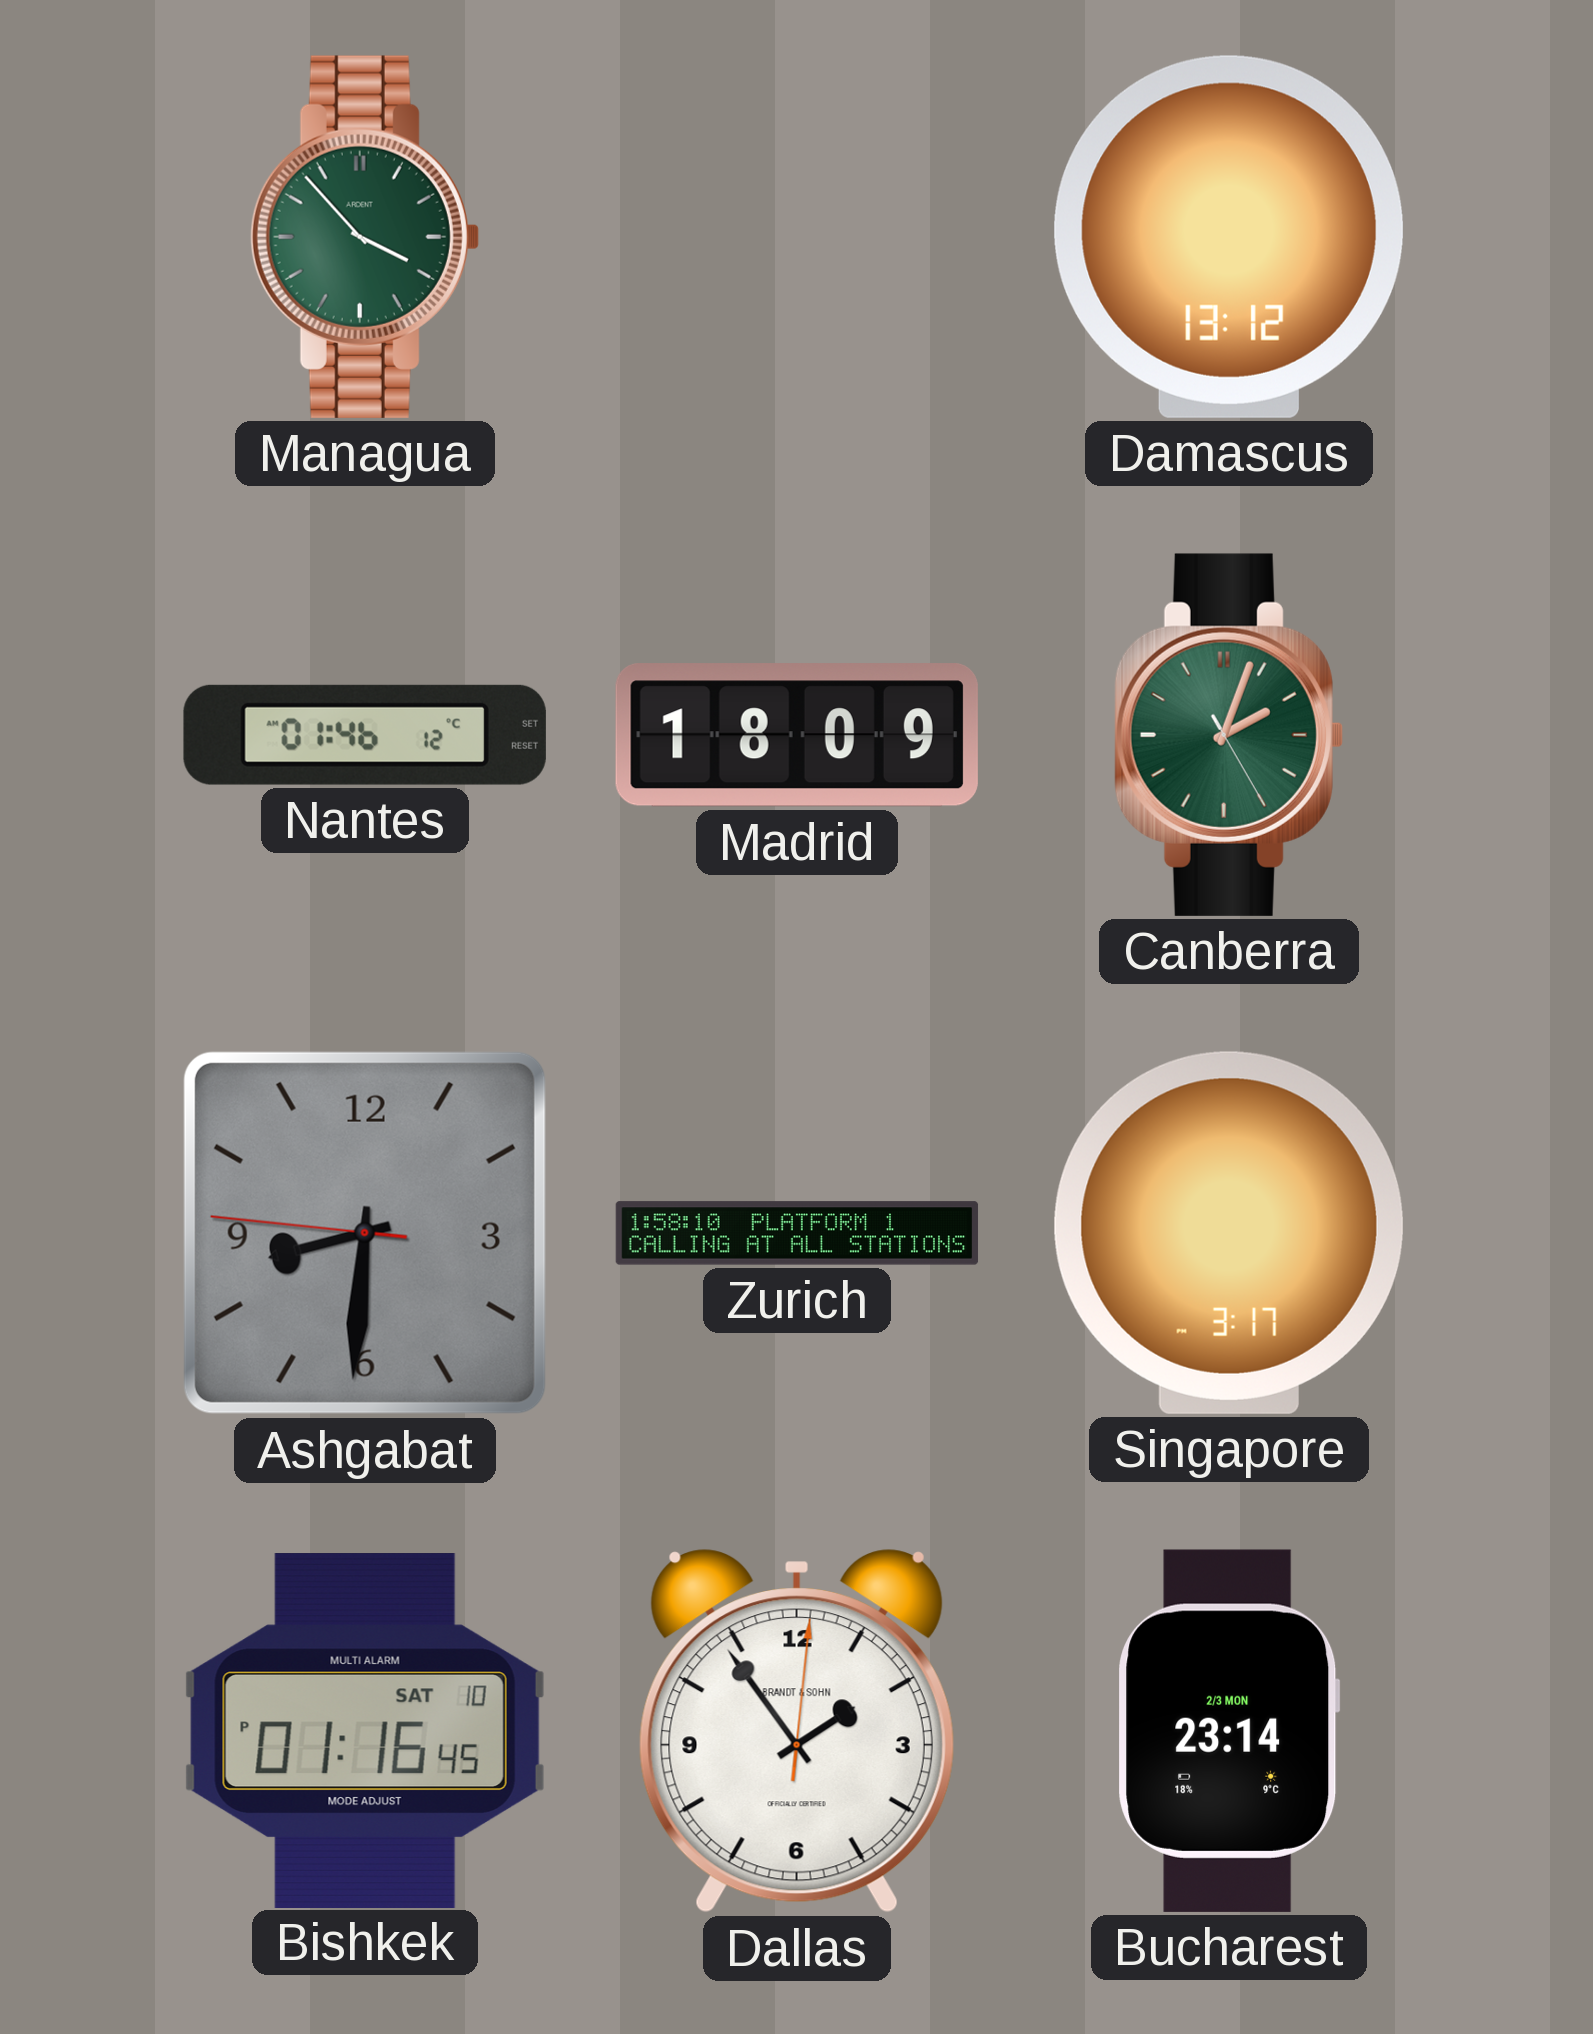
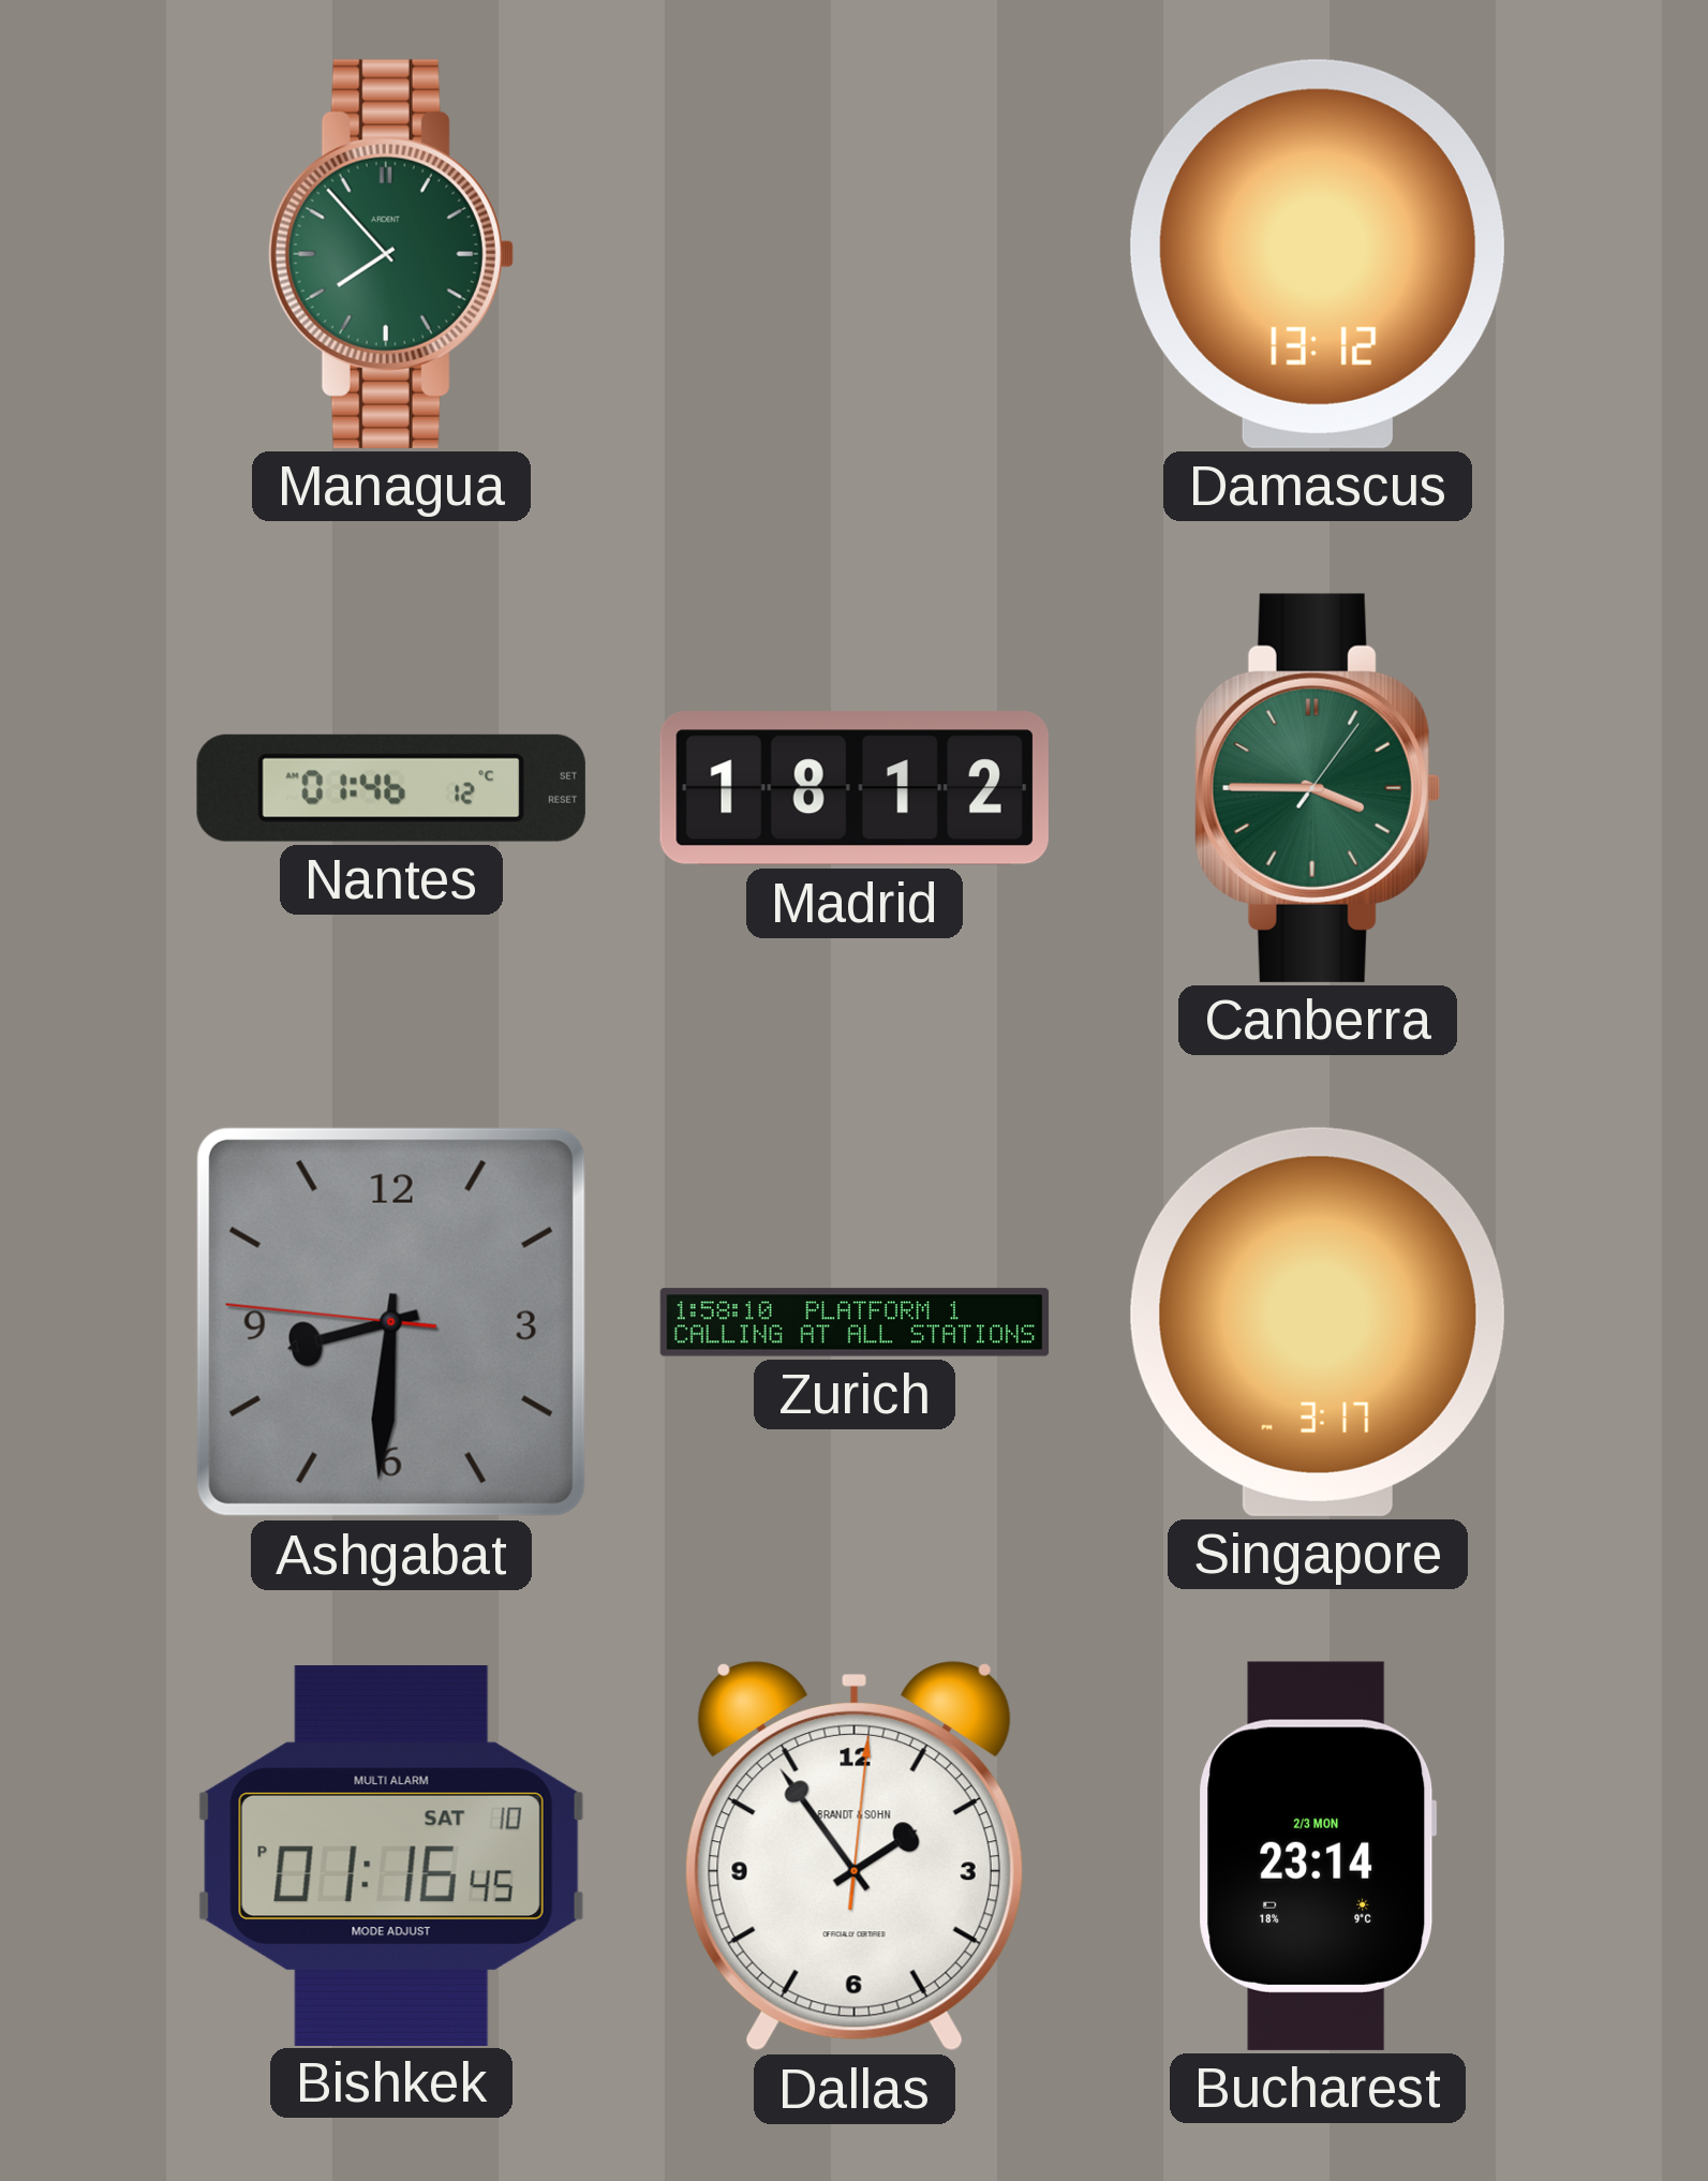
Managua: 3:53 -> 7:53 (391, 254)
Madrid: 18:09 -> 18:12 (855, 788)
Canberra: 2:03 -> 3:45 (1318, 788)
